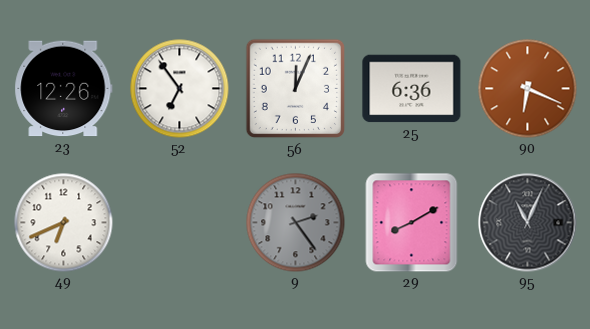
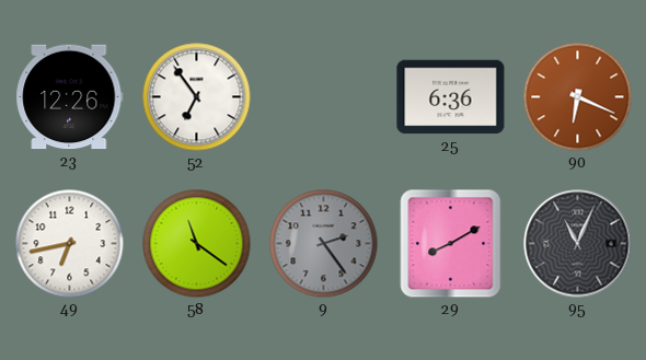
56: 12:04 -> none (296, 89)
49: 6:41 -> 6:43 (70, 244)
58: none -> 11:21 (197, 244)
